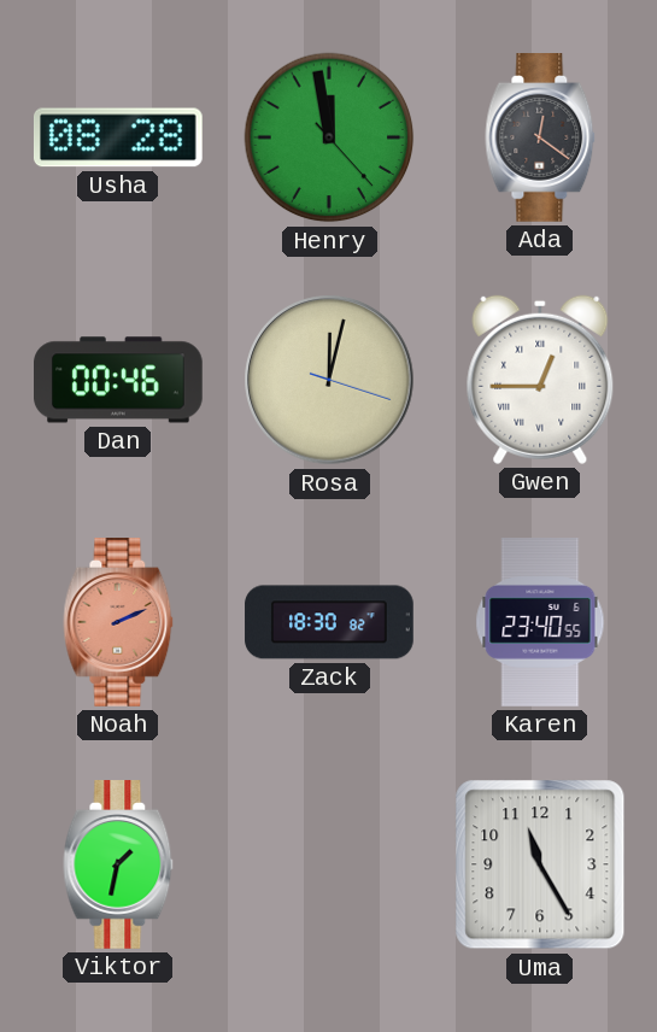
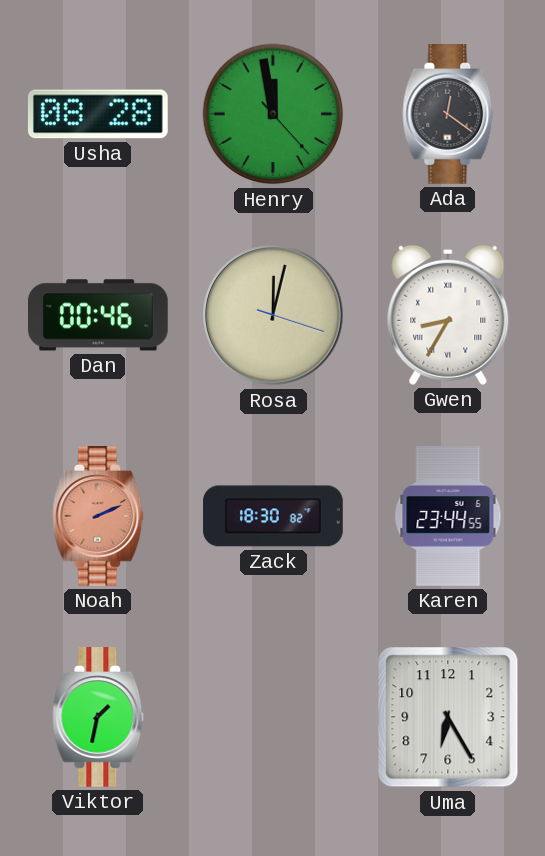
Gwen: 12:45 -> 8:35 (448, 315)
Karen: 23:40 -> 23:44 (448, 516)
Uma: 11:25 -> 6:25 (448, 717)
